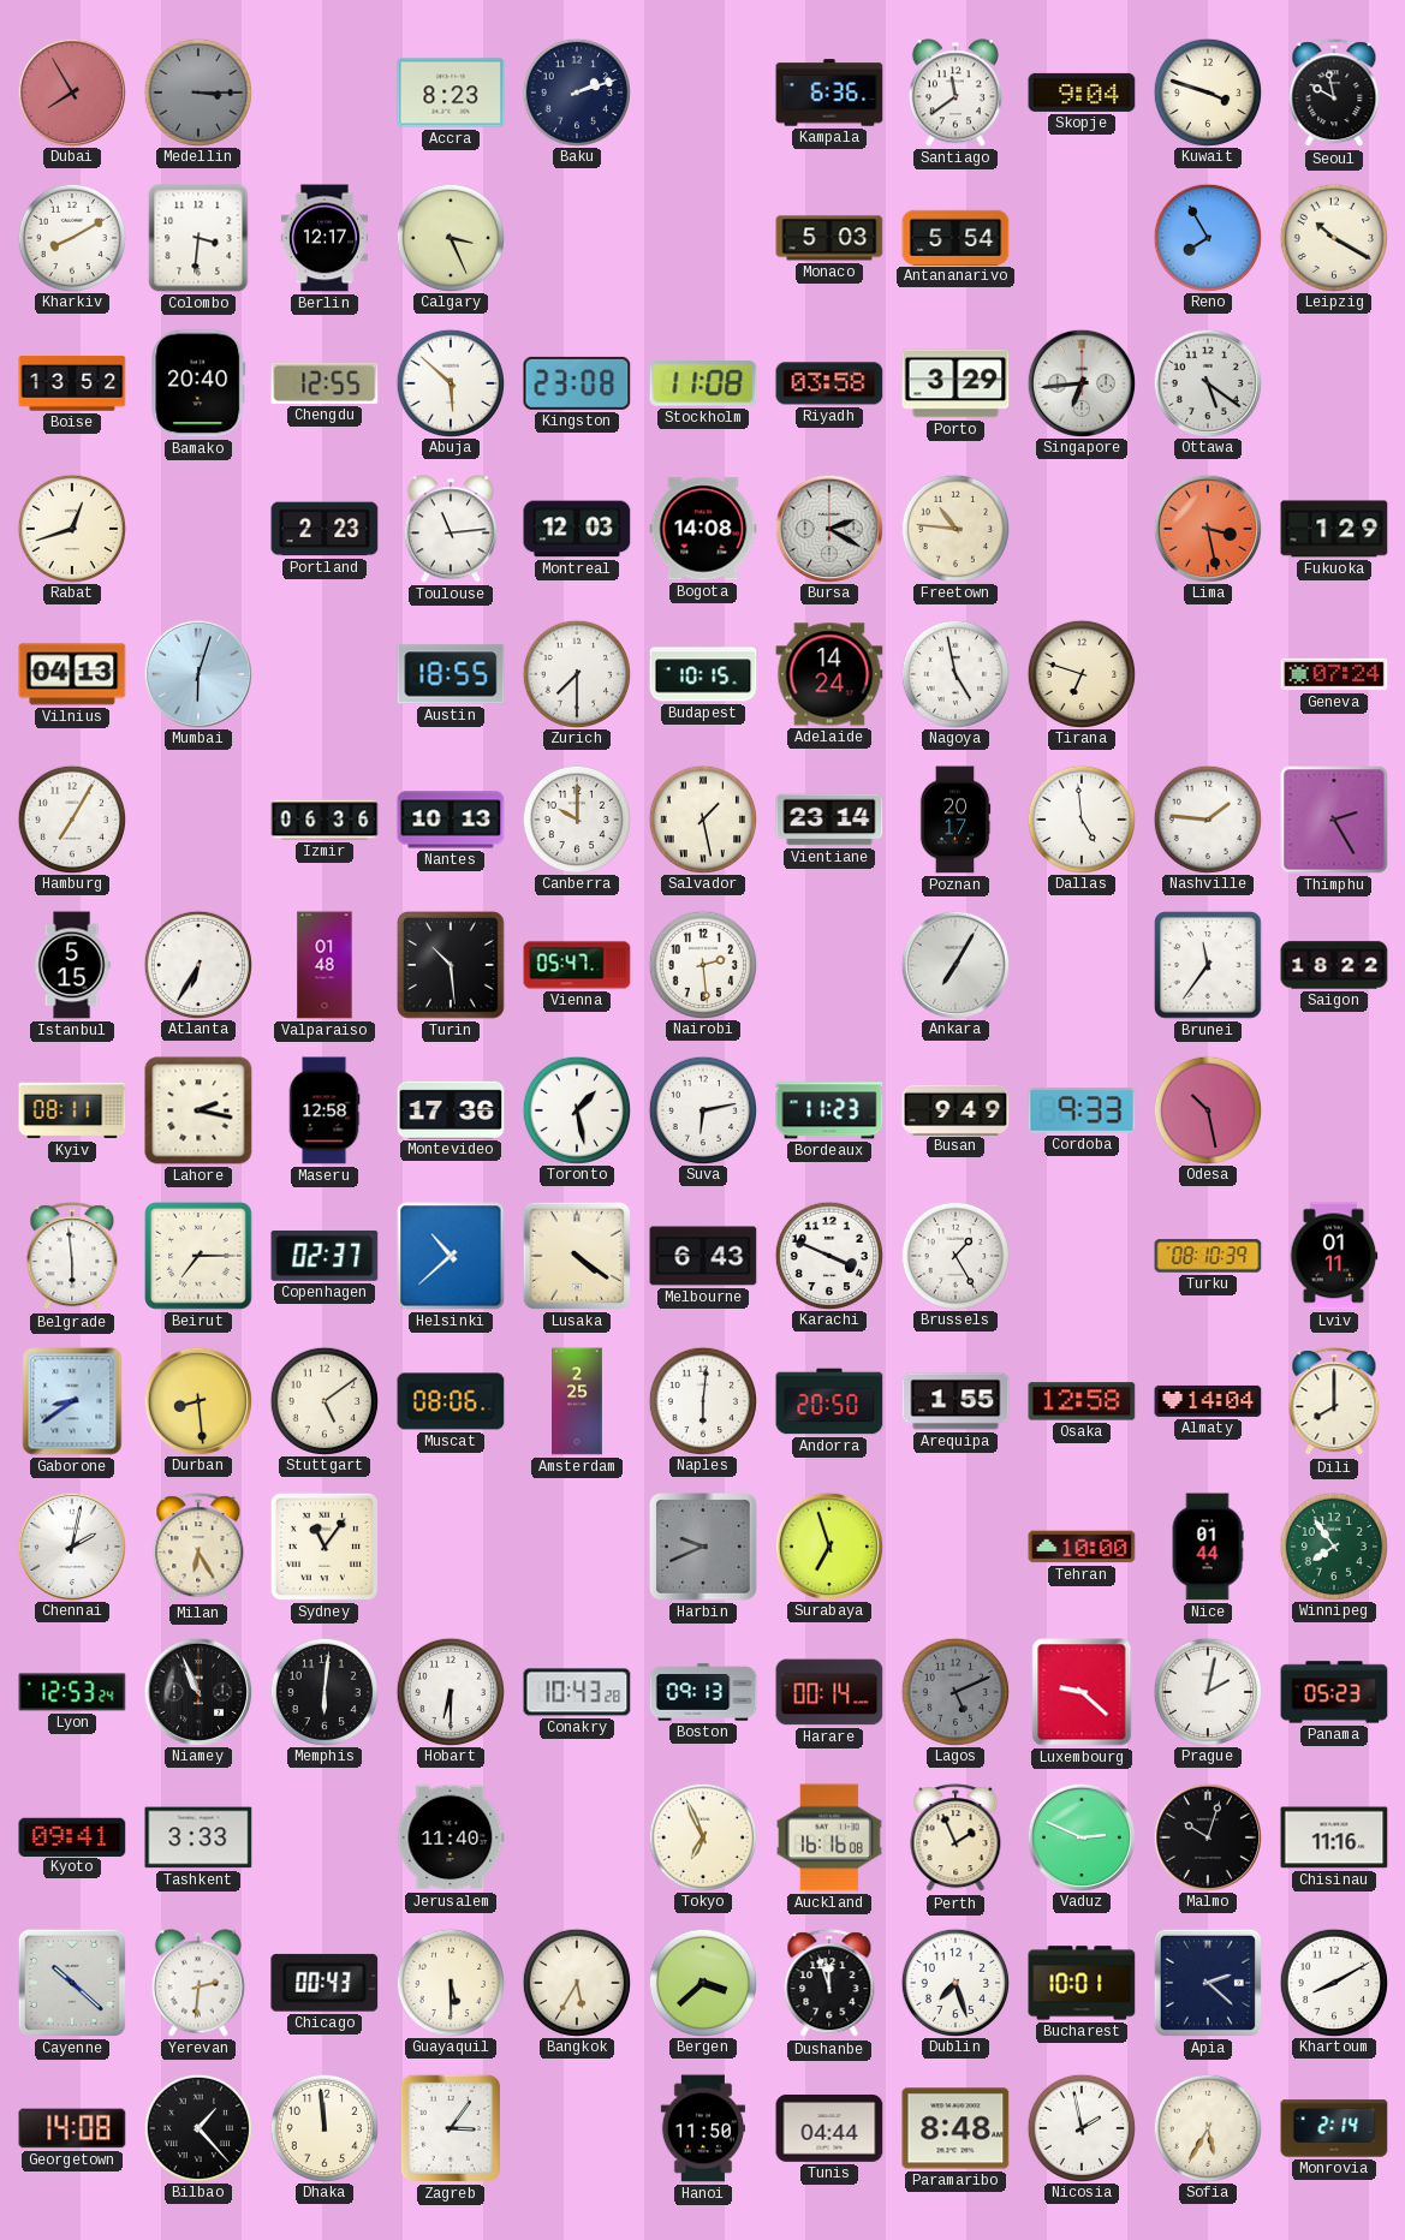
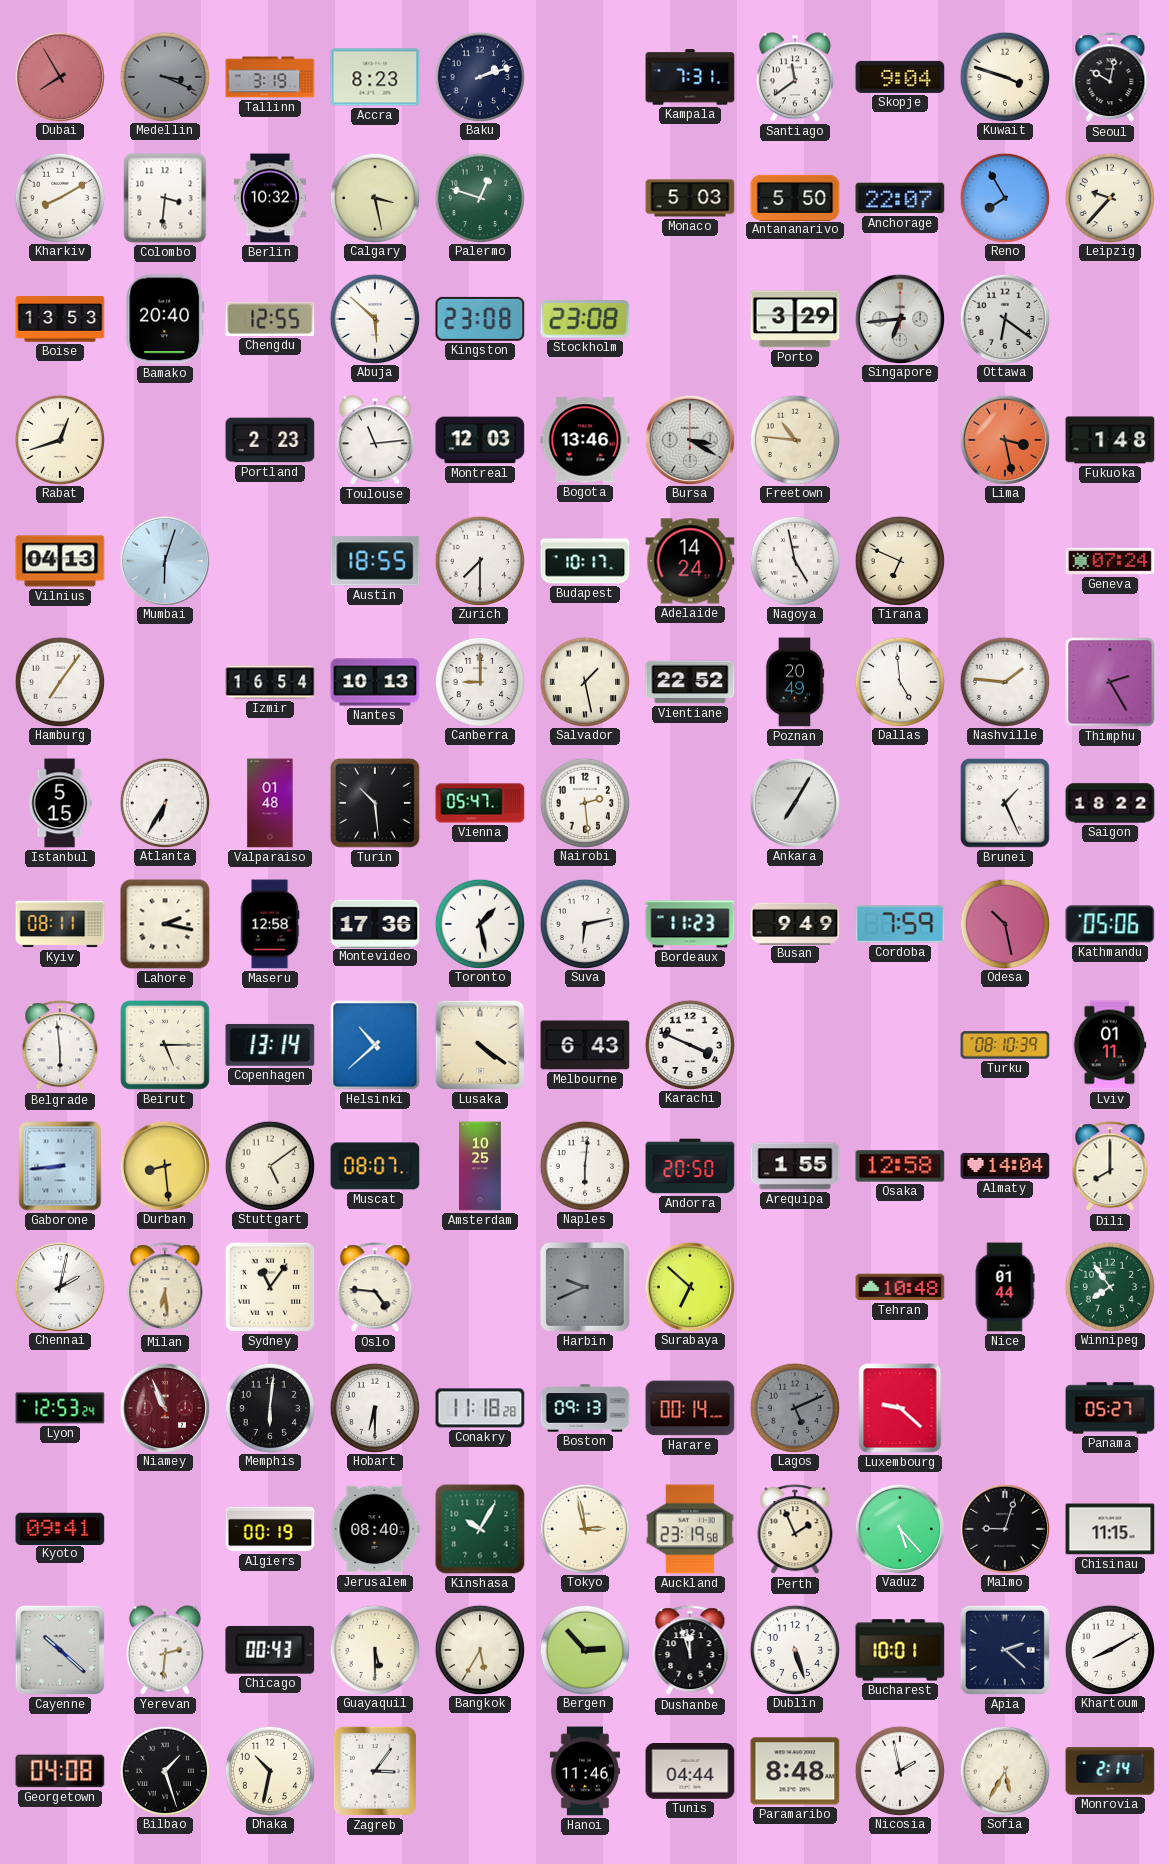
Medellin: 3:15 -> 3:19 (164, 76)
Tallinn: none -> 3:19 (270, 77)
Kampala: 6:36 -> 7:31 (690, 77)
Seoul: 9:58 -> 10:02 (1110, 78)
Berlin: 12:17 -> 10:32 (270, 198)
Calgary: 3:26 -> 3:28 (374, 197)
Palermo: none -> 12:48 (479, 197)
Antananarivo: 5:54 -> 5:50 (795, 197)
Anchorage: none -> 22:07 (900, 198)
Leipzig: 10:20 -> 9:37 (1109, 197)
Boise: 13:52 -> 13:53 (60, 319)
Stockholm: 11:08 -> 23:08 (585, 319)
Riyadh: 03:58 -> none (829, 383)
Ottawa: 5:21 -> 6:21 (1004, 318)
Bogota: 14:08 -> 13:46 (585, 440)
Bursa: 2:20 -> 3:20 (689, 439)
Fukuoka: 1:29 -> 1:48 (1110, 440)
Budapest: 10:15 -> 10:17 (585, 561)
Tirana: 6:48 -> 6:49 (899, 560)
Hamburg: 7:05 -> 7:06 (59, 681)
Izmir: 06:36 -> 16:54 (270, 682)
Canberra: 10:00 -> 9:00 (479, 681)
Vientiane: 23:14 -> 22:52 (690, 682)
Poznan: 20:17 -> 20:49 (795, 682)
Brunei: 11:36 -> 1:26 (1005, 803)
Cordoba: 9:33 -> 7:59 (900, 924)
Kathmandu: none -> 05:06 (1110, 924)
Beirut: 7:15 -> 5:15 (165, 1045)
Copenhagen: 02:37 -> 13:14 (270, 1045)
Brussels: 1:25 -> none (954, 1255)
Gaborone: 8:39 -> 8:44 (60, 1166)
Muscat: 08:06 -> 08:07 (375, 1166)
Amsterdam: 2:25 -> 10:25 (481, 1166)
Milan: 6:25 -> 6:29 (165, 1288)
Oslo: none -> 4:46 (375, 1288)
Surabaya: 6:57 -> 6:52 (689, 1286)
Tehran: 10:00 -> 10:48 (900, 1287)
Niamey dial: black -> burgundy (164, 1407)
Conakry: 10:43 -> 11:18 (480, 1408)
Prague: 2:02 -> none (1207, 1691)
Panama: 05:23 -> 05:27 (1110, 1408)
Tashkent: 3:33 -> none (198, 1837)
Algiers: none -> 00:19 (270, 1529)
Jerusalem: 11:40 -> 08:40 (375, 1529)
Kinshasa: none -> 10:05 (480, 1529)
Tokyo: 6:56 -> 2:58 (584, 1528)
Auckland: 16:16 -> 23:19 (690, 1529)
Vaduz: 2:49 -> 5:23 (899, 1528)
Malmo: 10:03 -> 9:03 (1004, 1528)
Chisinau: 11:16 -> 11:15 (1110, 1529)
Bergen: 3:38 -> 2:53 (584, 1649)
Dublin: 7:27 -> 5:27 (794, 1649)
Georgetown: 14:08 -> 04:08 (60, 1771)
Bilbao: 1:23 -> 1:27 (164, 1770)
Dhaka: 11:59 -> 10:32 (269, 1770)
Hanoi: 11:50 -> 11:46 (585, 1771)
